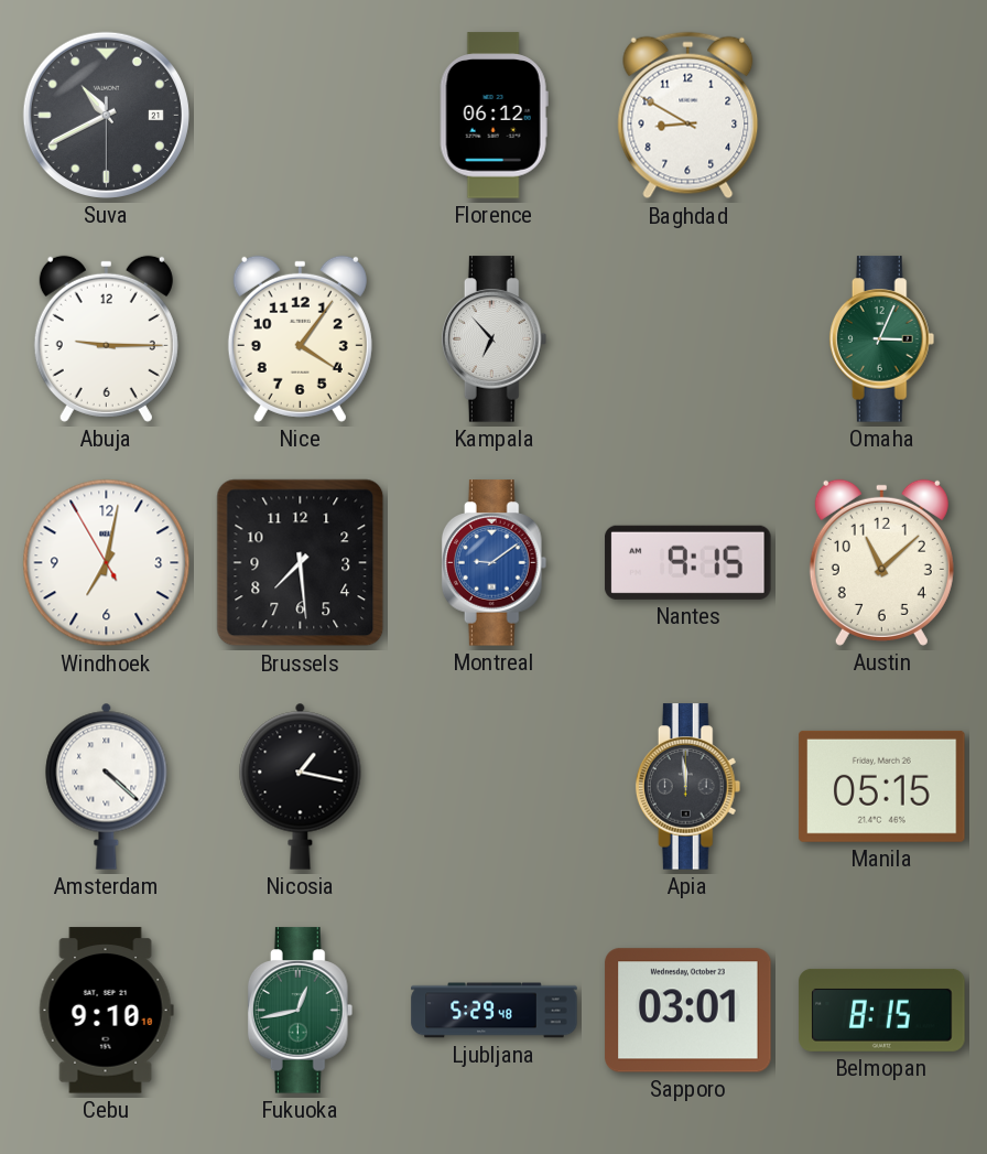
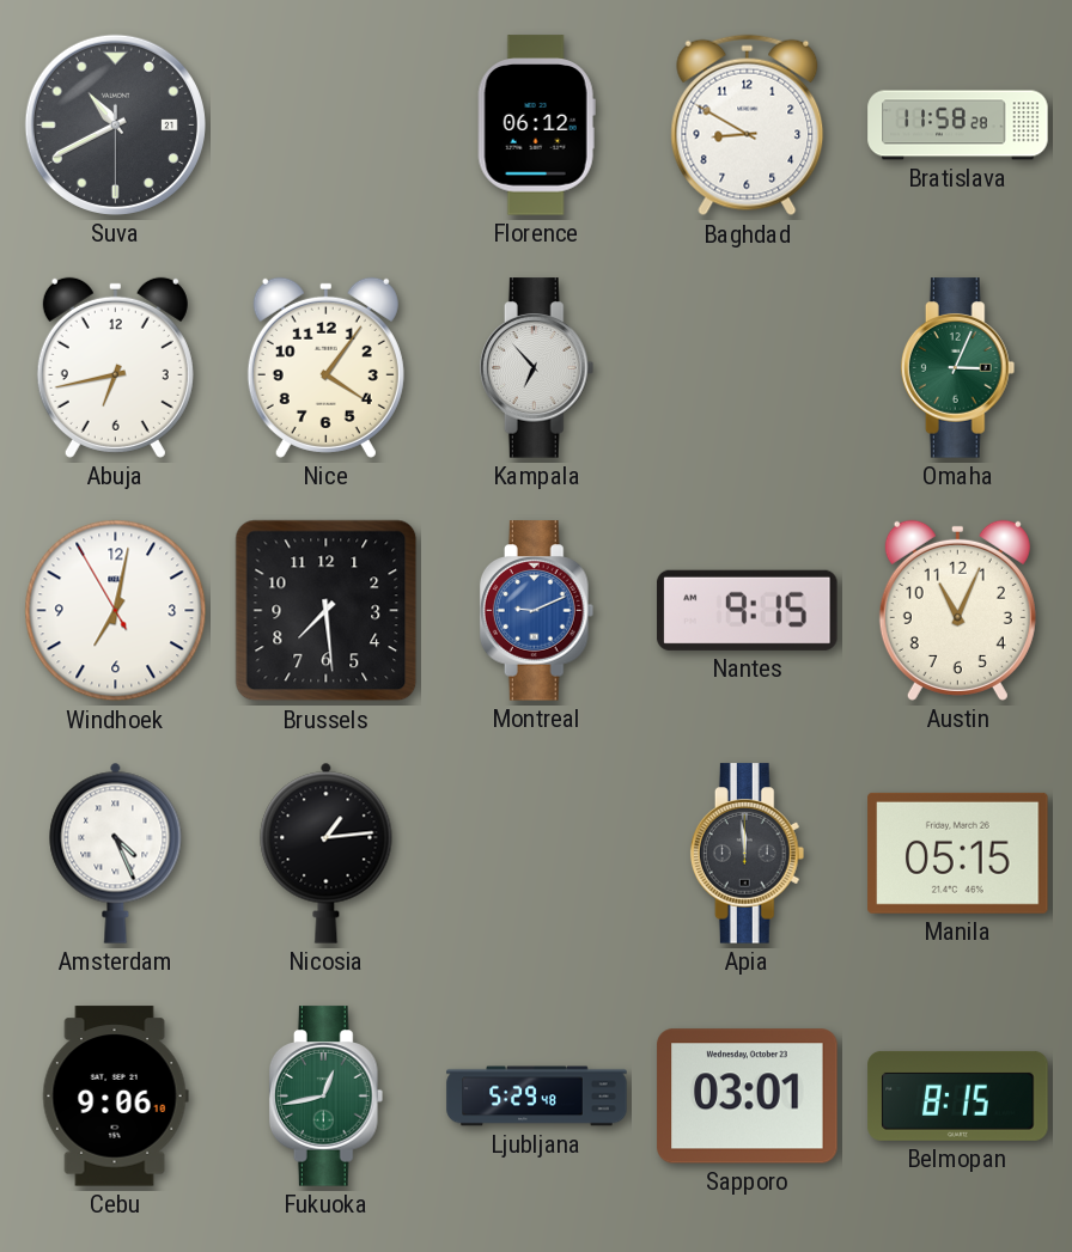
Bratislava: none -> 11:58 (958, 126)
Abuja: 9:15 -> 6:43 (115, 367)
Montreal: 9:09 -> 9:11 (537, 611)
Austin: 11:08 -> 11:04 (957, 610)
Amsterdam: 4:22 -> 4:26 (116, 853)
Nicosia: 1:17 -> 1:14 (327, 853)
Cebu: 9:10 -> 9:06 (115, 1097)
